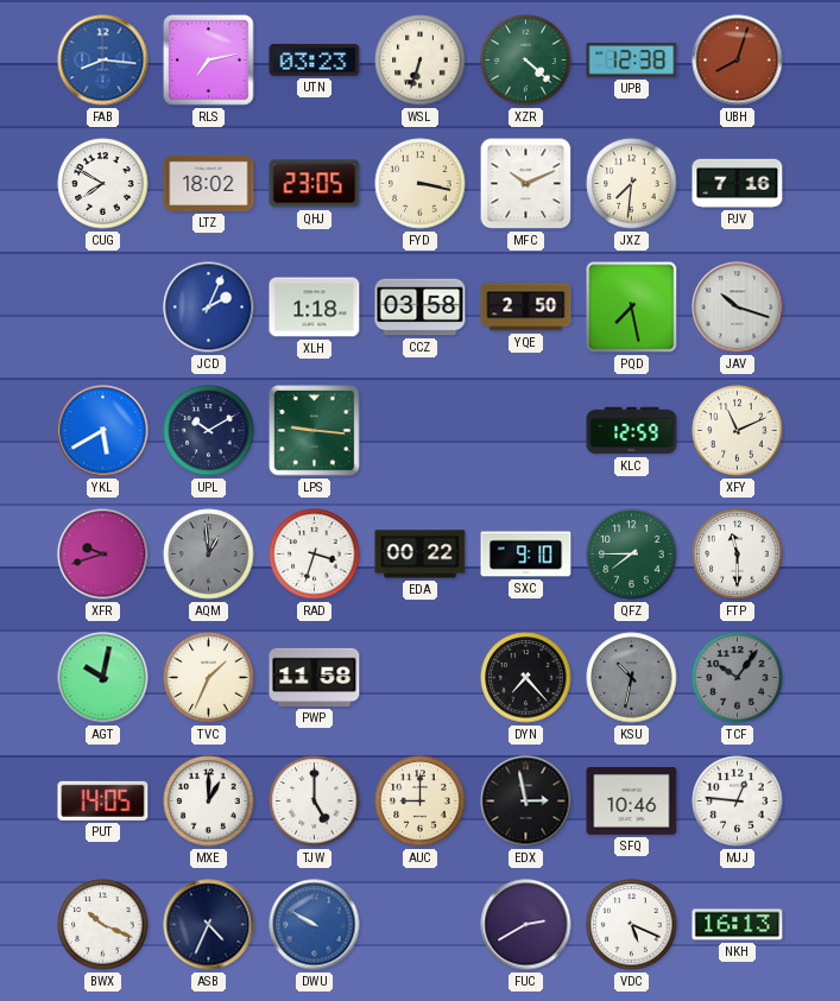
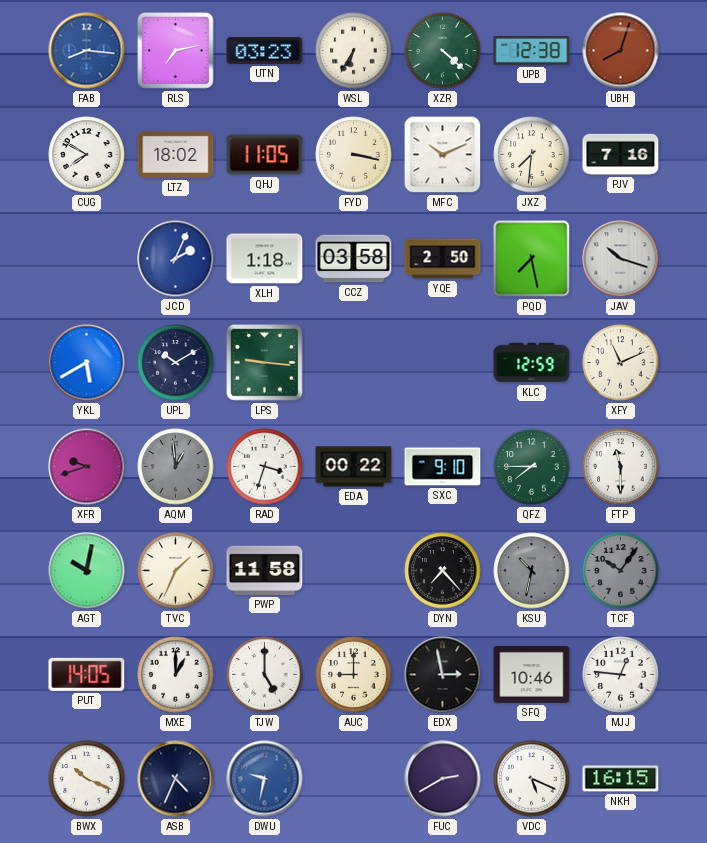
WSL: 6:33 -> 6:35 (354, 51)
QHJ: 23:05 -> 11:05 (265, 155)
DWU: 9:50 -> 9:32 (265, 779)
NKH: 16:13 -> 16:15 (621, 779)
